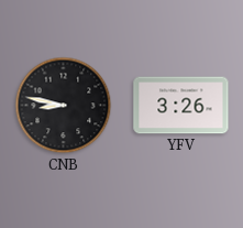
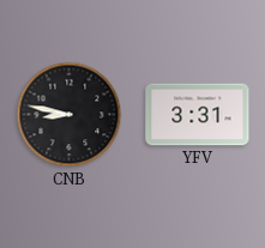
YFV: 3:26 -> 3:31 (198, 115)
